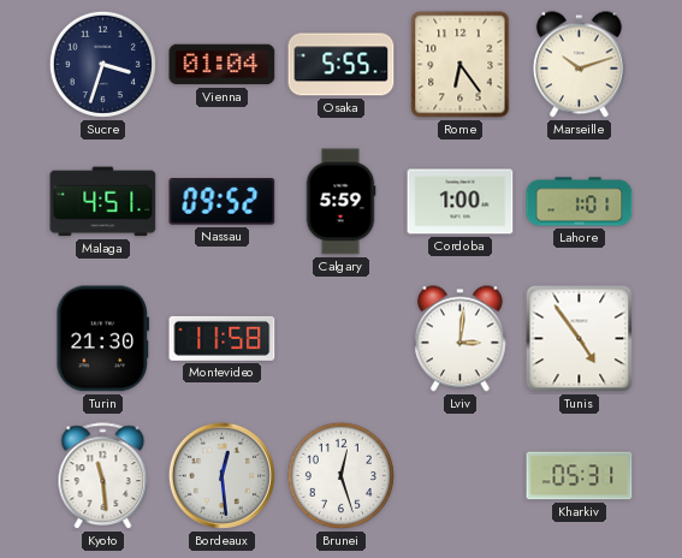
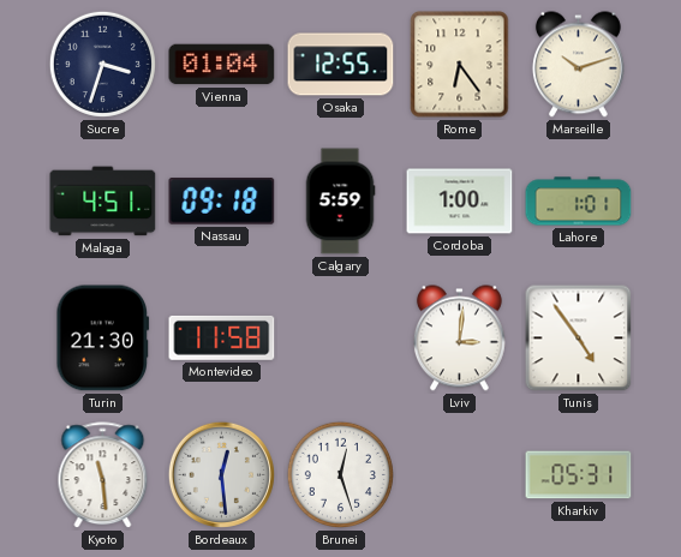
Osaka: 5:55 -> 12:55 (341, 65)
Nassau: 09:52 -> 09:18 (222, 202)
